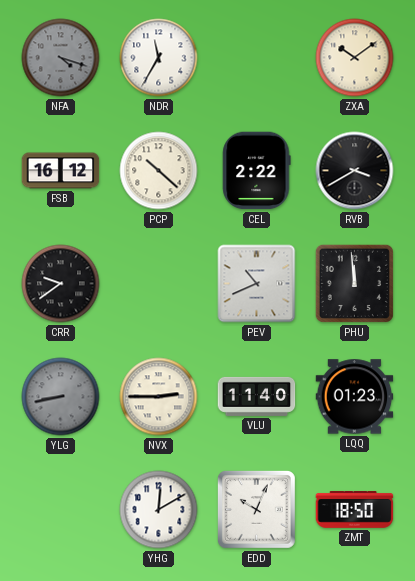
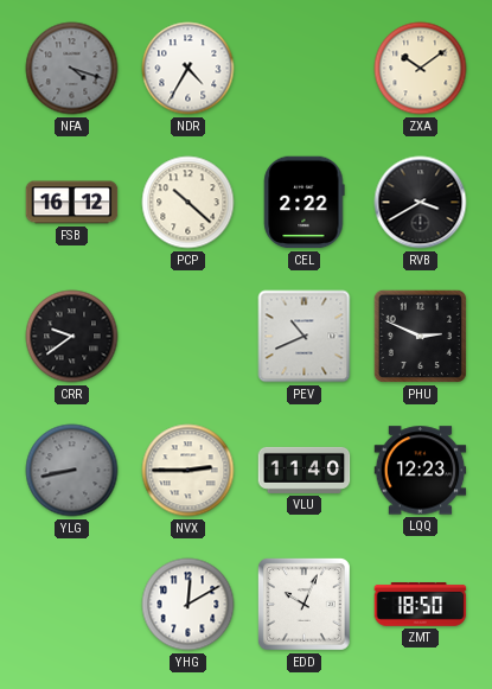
NDR: 11:35 -> 4:35 (189, 69)
PHU: 11:59 -> 2:49 (420, 336)
LQQ: 01:23 -> 12:23 (421, 471)
